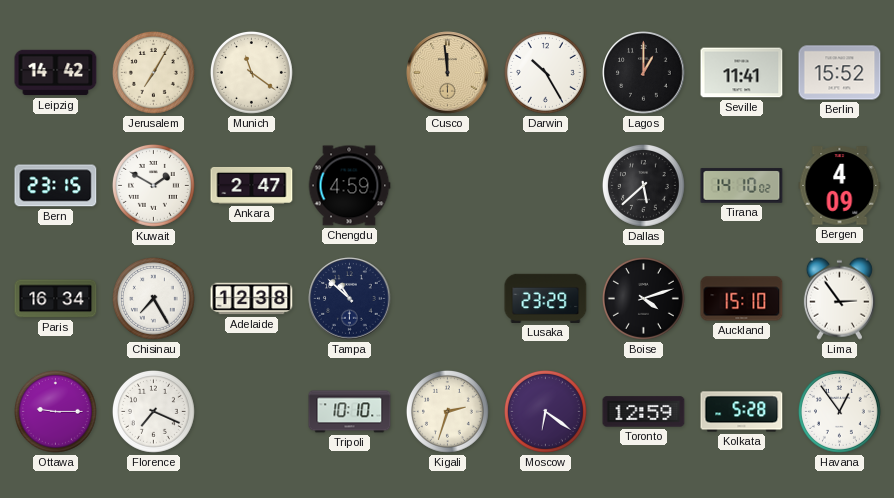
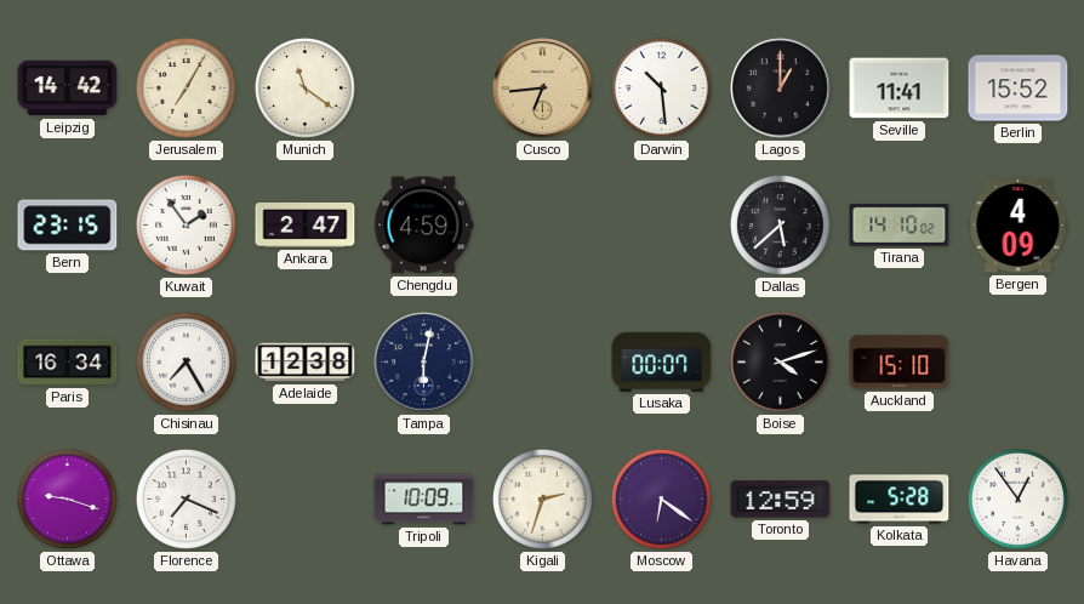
Cusco: 11:59 -> 6:44 (543, 89)
Darwin: 10:25 -> 10:29 (661, 87)
Kuwait: 1:50 -> 1:54 (186, 224)
Tampa: 10:52 -> 6:02 (424, 363)
Lusaka: 23:29 -> 00:07 (662, 361)
Lima: 2:54 -> none (839, 298)
Ottawa: 9:15 -> 9:18 (67, 498)
Tripoli: 10:10 -> 10:09 (424, 500)
